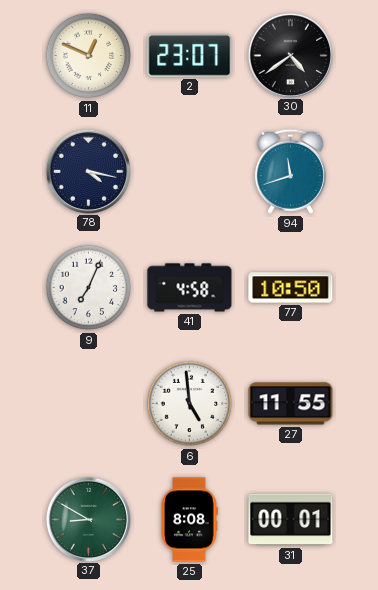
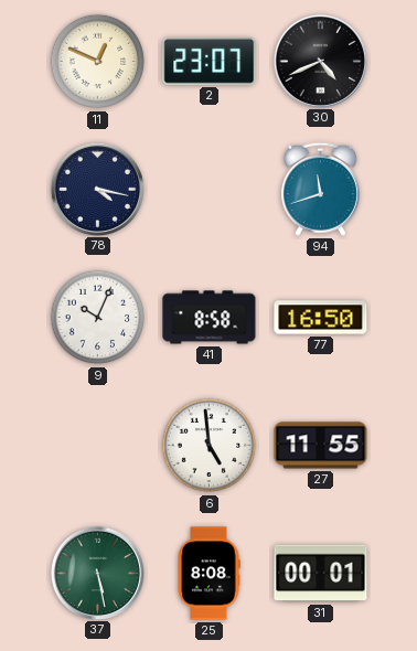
30: 4:39 -> 4:41 (320, 61)
9: 7:04 -> 10:04 (98, 318)
41: 4:58 -> 8:58 (210, 318)
77: 10:50 -> 16:50 (321, 318)
37: 8:50 -> 5:28 (97, 573)
